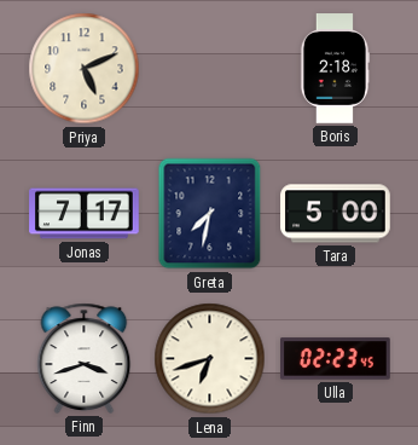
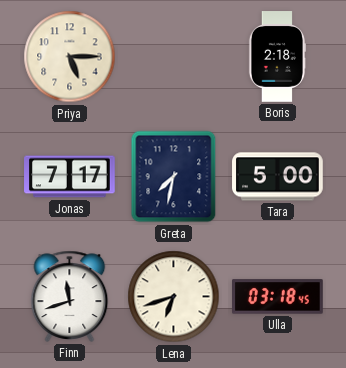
Priya: 5:11 -> 5:15 (70, 57)
Finn: 3:42 -> 11:42 (70, 296)
Ulla: 02:23 -> 03:18 (278, 297)
